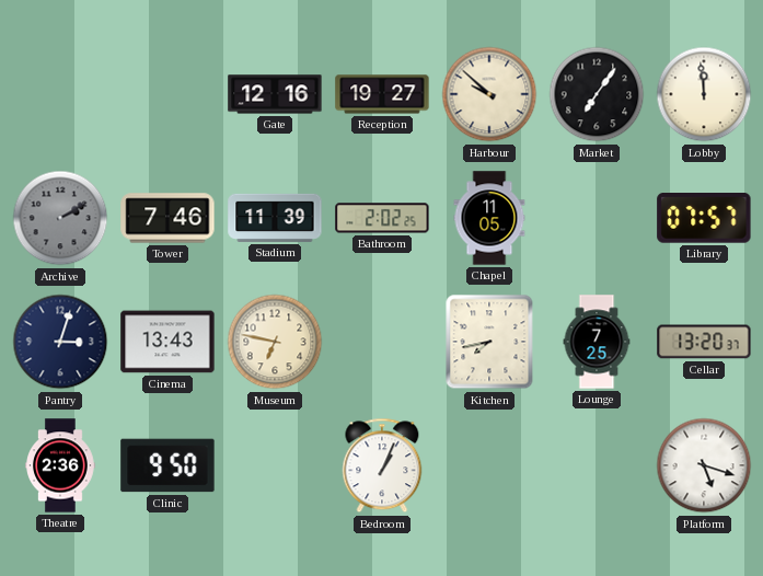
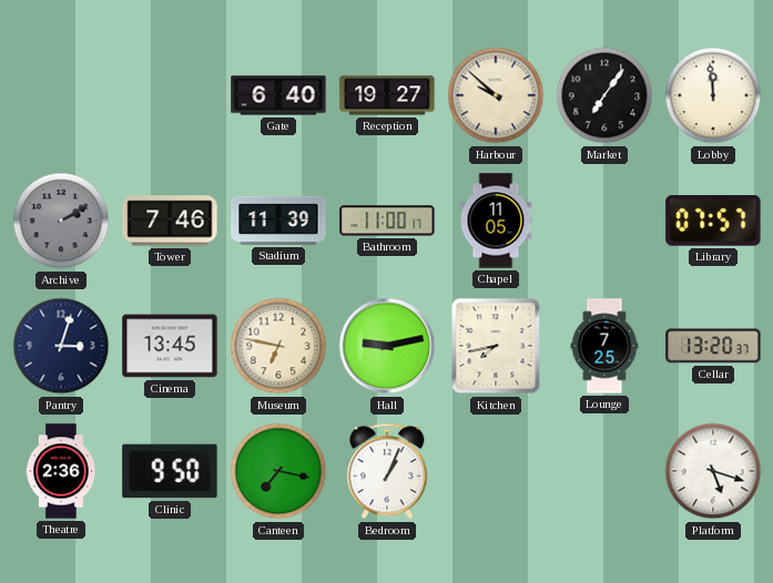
Gate: 12:16 -> 6:40 (278, 95)
Bathroom: 2:02 -> 11:00 (387, 221)
Cinema: 13:43 -> 13:45 (170, 346)
Hall: none -> 9:13 (387, 346)
Canteen: none -> 7:17 (278, 471)
